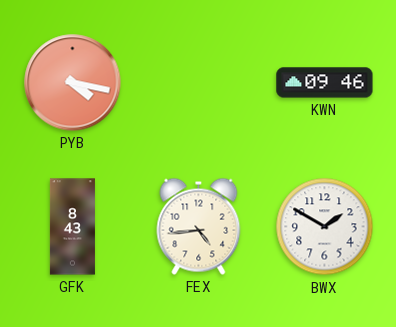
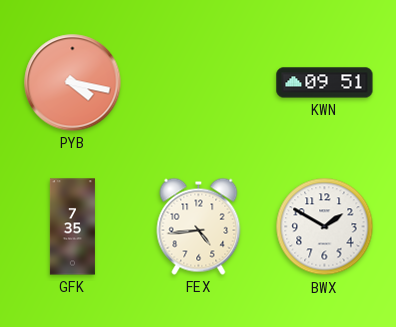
KWN: 09:46 -> 09:51 (325, 83)
GFK: 8:43 -> 7:35 (72, 227)
